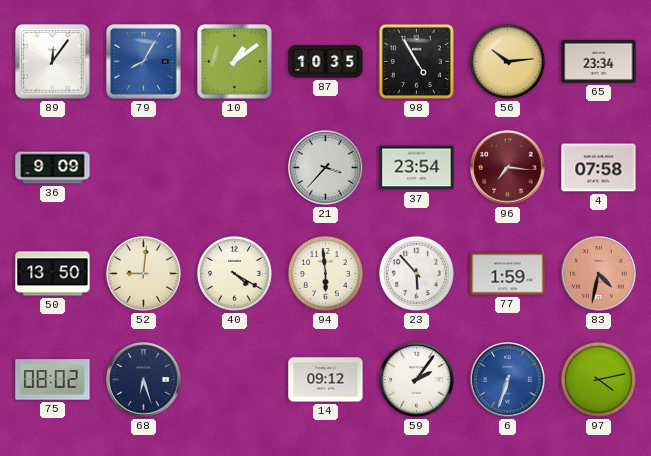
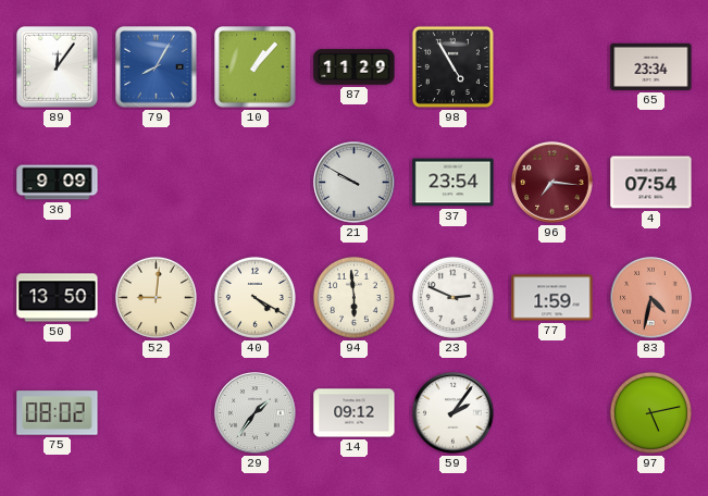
10: 1:09 -> 1:07 (256, 67)
87: 10:35 -> 11:29 (355, 67)
56: 10:14 -> none (507, 61)
21: 3:37 -> 9:50 (355, 183)
4: 07:58 -> 07:54 (651, 183)
23: 5:53 -> 2:49 (452, 297)
68: 6:27 -> none (144, 380)
29: none -> 1:36 (256, 413)
6: 6:33 -> none (508, 380)
97: 4:13 -> 5:13 (650, 412)
